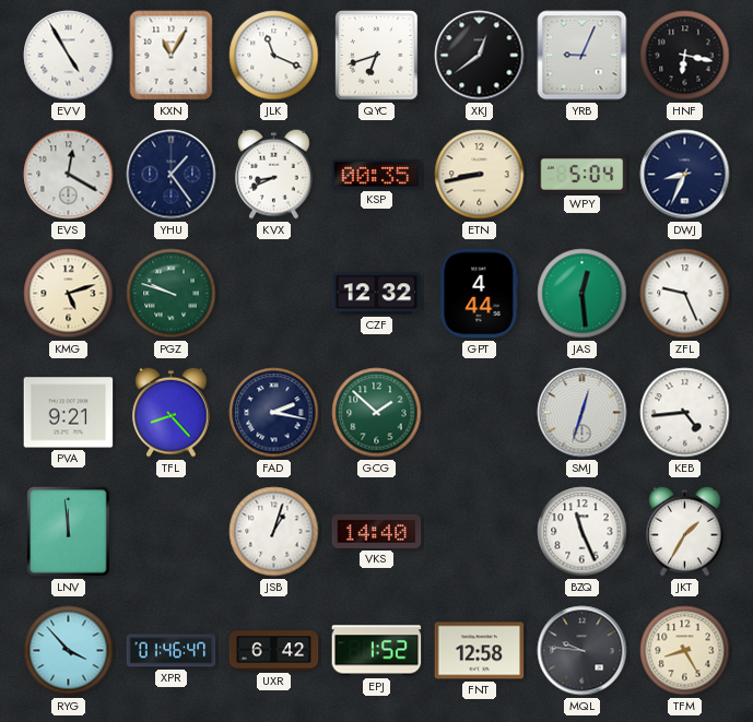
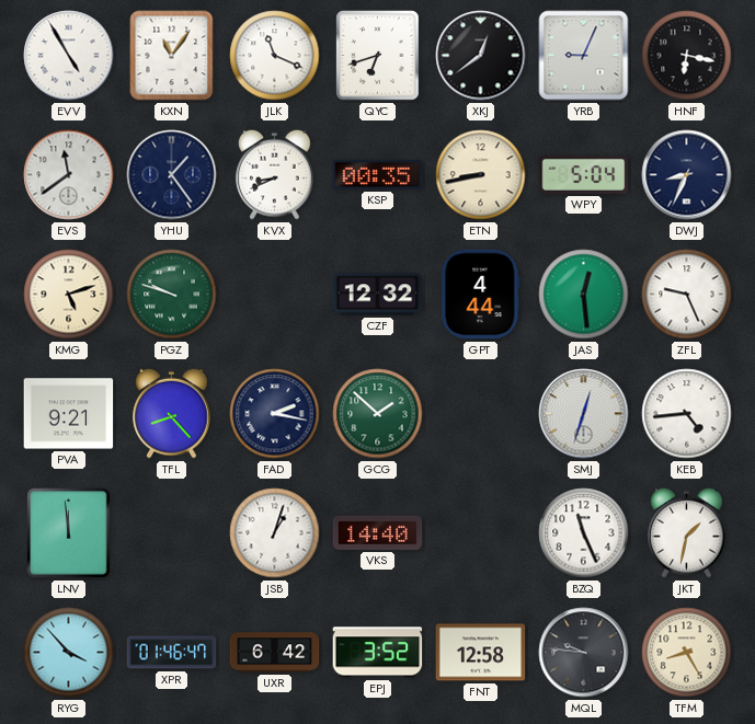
KXN: 11:05 -> 11:06 (172, 56)
EVS: 12:20 -> 11:39 (69, 175)
JKT: 1:35 -> 1:32 (687, 532)
EPJ: 1:52 -> 3:52 (378, 653)
